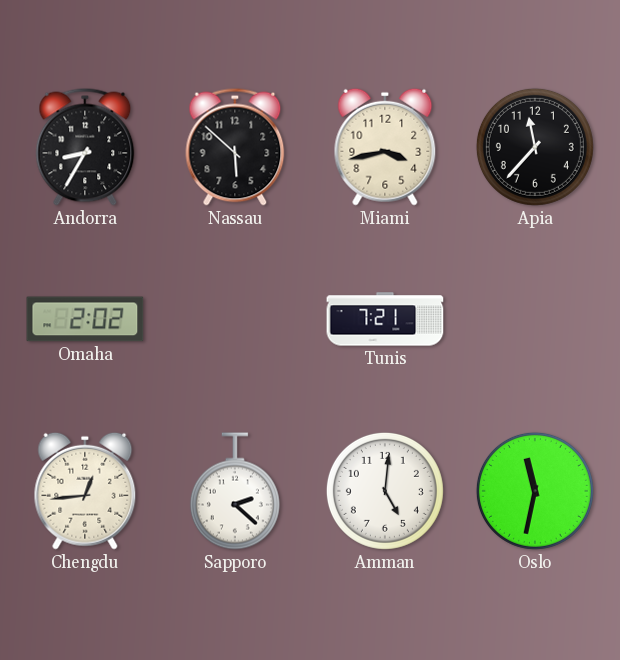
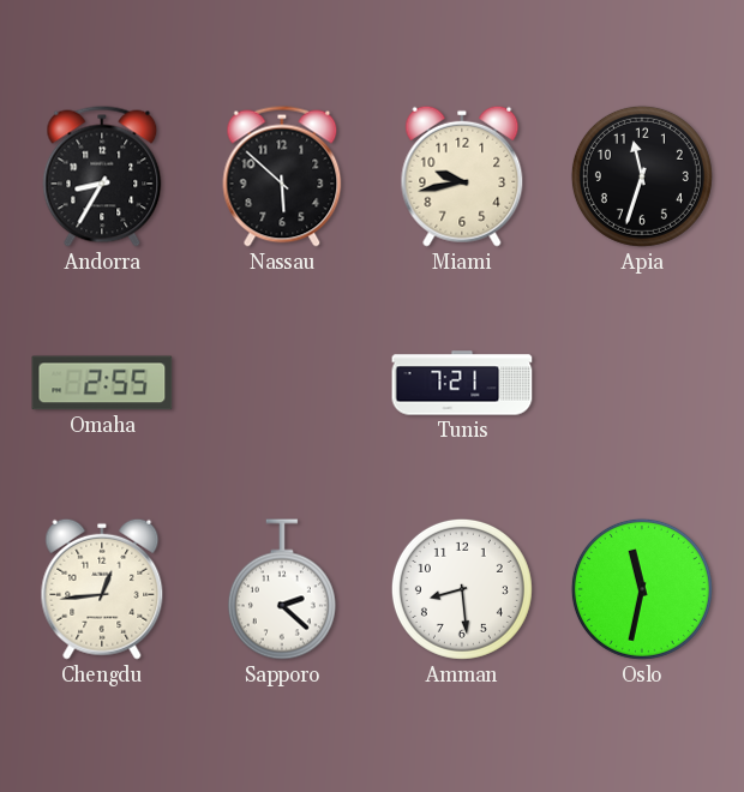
Miami: 3:43 -> 9:43 (462, 176)
Apia: 11:37 -> 11:33 (642, 176)
Omaha: 2:02 -> 2:55 (102, 383)
Amman: 5:01 -> 8:29 (462, 589)
